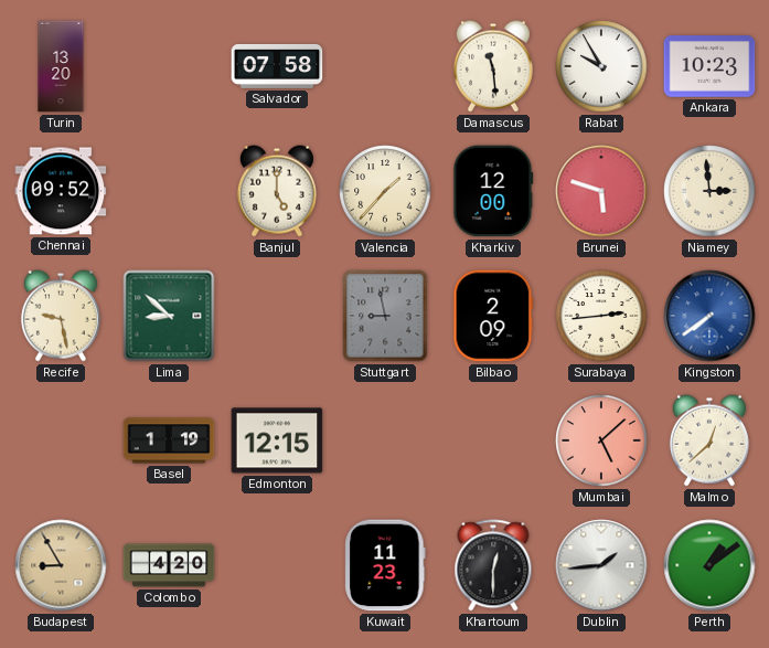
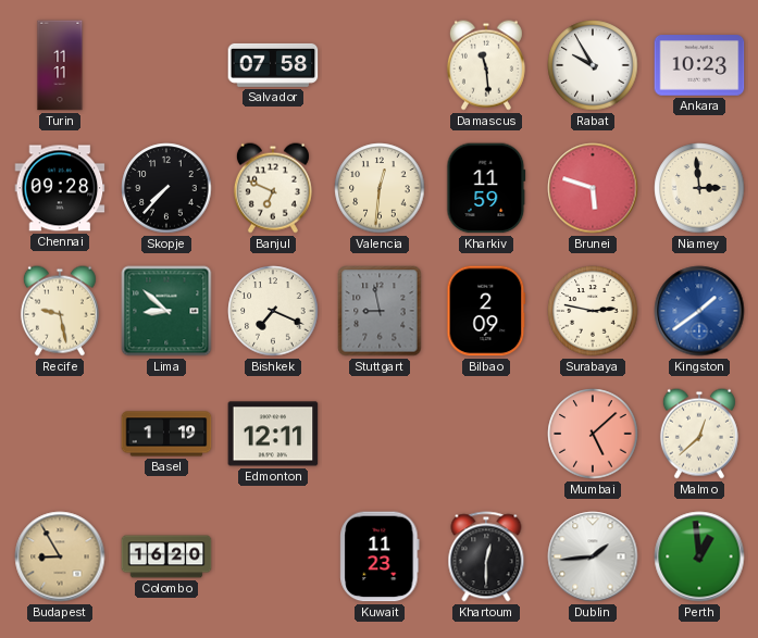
Turin: 13:20 -> 11:11 (60, 65)
Chennai: 09:52 -> 09:28 (60, 188)
Skopje: none -> 7:37 (166, 188)
Banjul: 5:00 -> 6:49 (273, 188)
Valencia: 1:37 -> 12:31 (380, 188)
Kharkiv: 12:00 -> 11:59 (486, 188)
Bishkek: none -> 7:19 (273, 311)
Surabaya: 2:44 -> 2:47 (593, 311)
Kingston: 7:39 -> 1:39 (699, 311)
Edmonton: 12:15 -> 12:11 (273, 434)
Colombo: 4:20 -> 16:20 (166, 556)
Perth: 1:09 -> 12:59 (699, 556)
